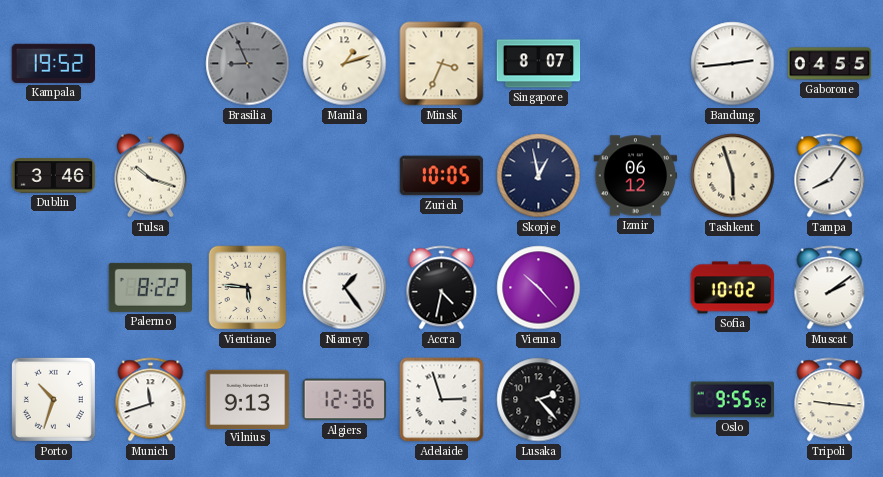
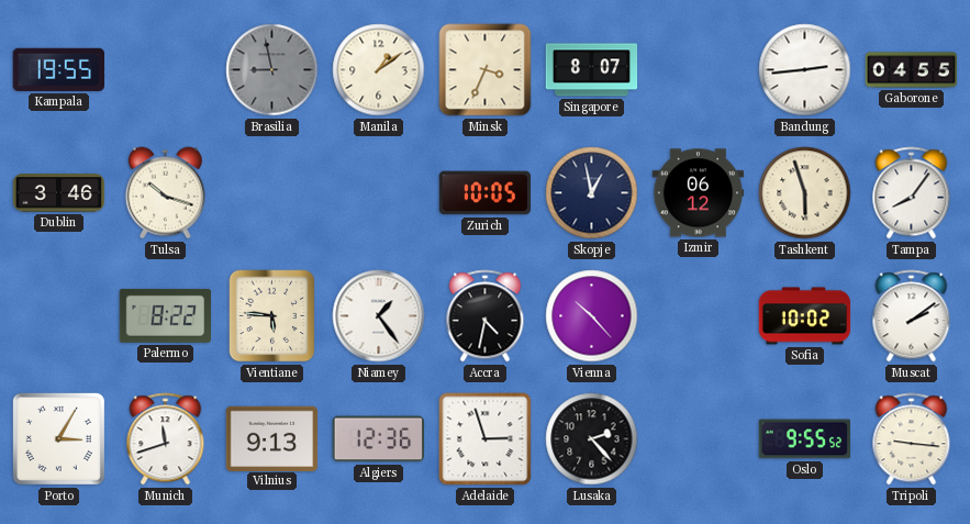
Kampala: 19:52 -> 19:55 (58, 69)
Brasilia: 8:56 -> 8:58 (272, 70)
Manila: 1:12 -> 1:09 (379, 70)
Porto: 10:33 -> 3:05 (58, 438)
